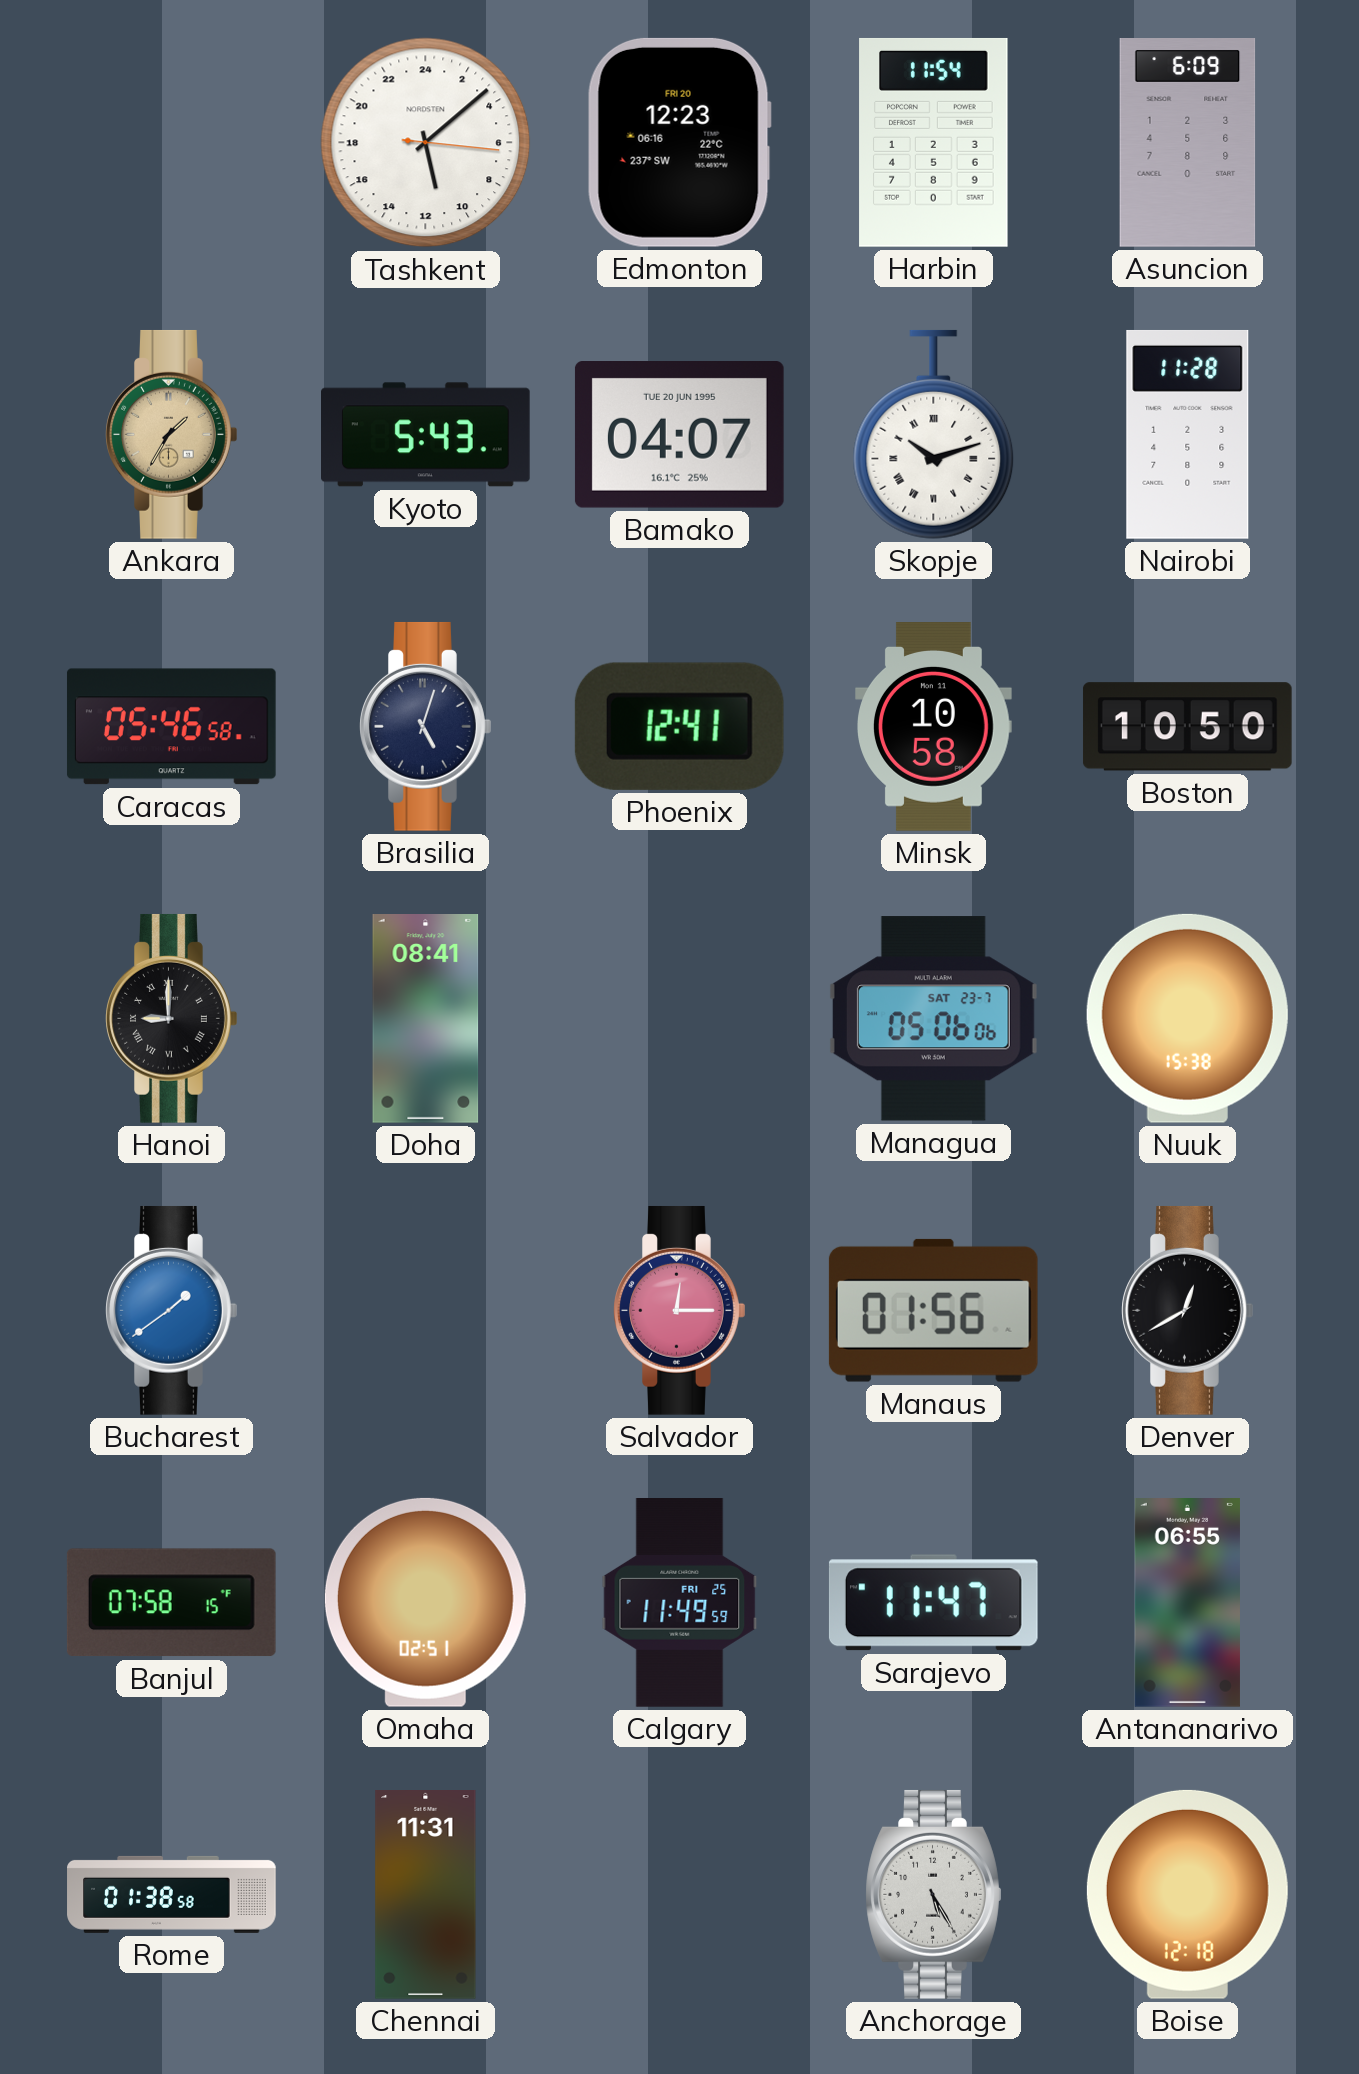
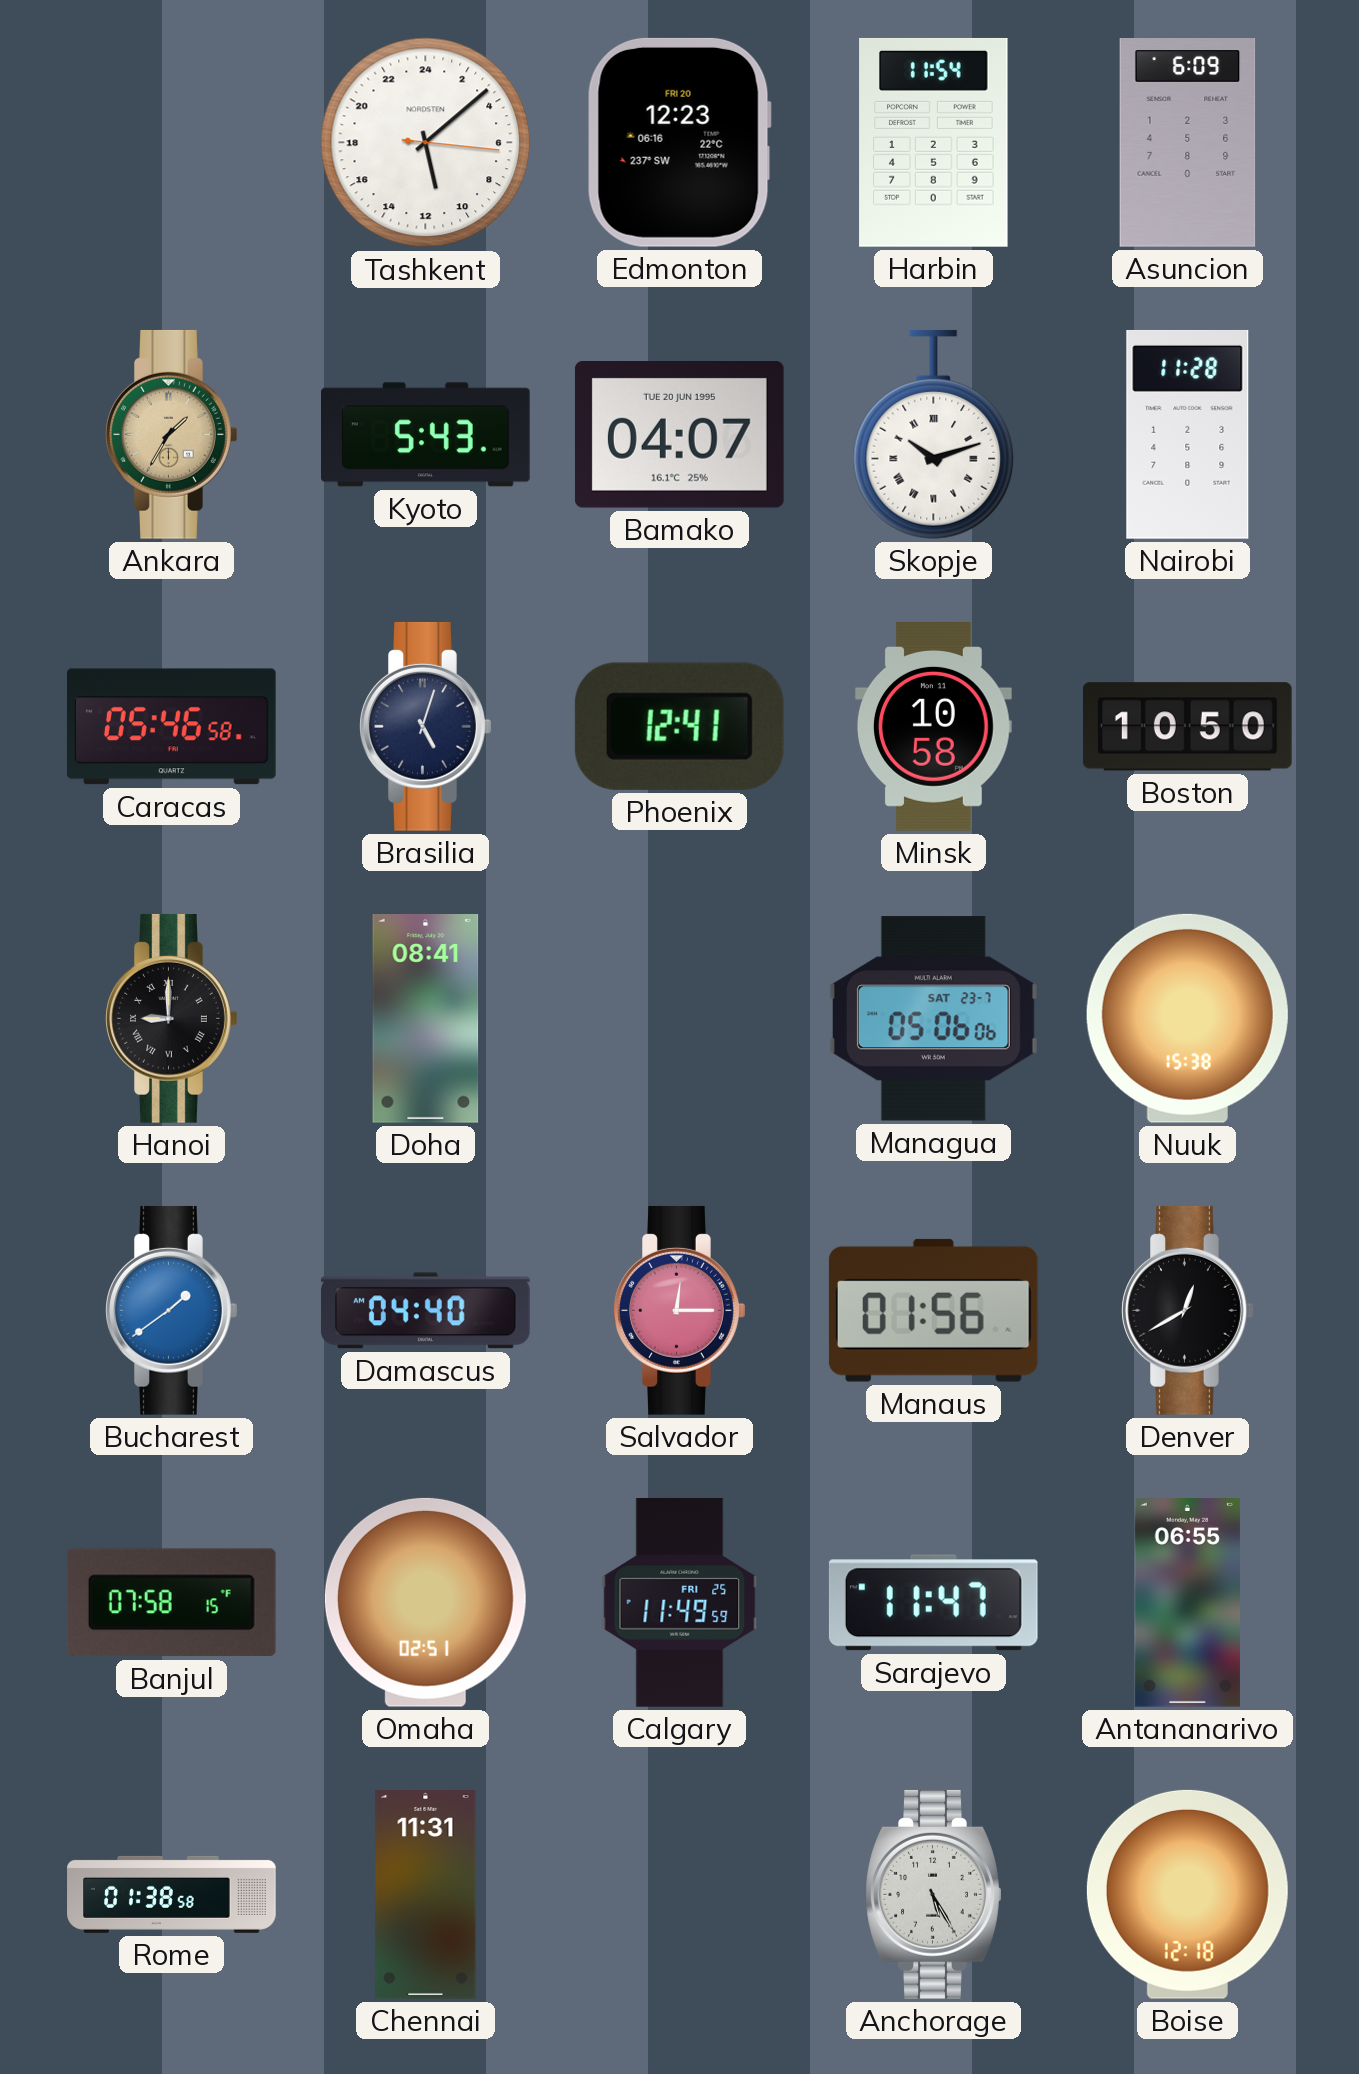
Damascus: none -> 04:40 (425, 1311)
